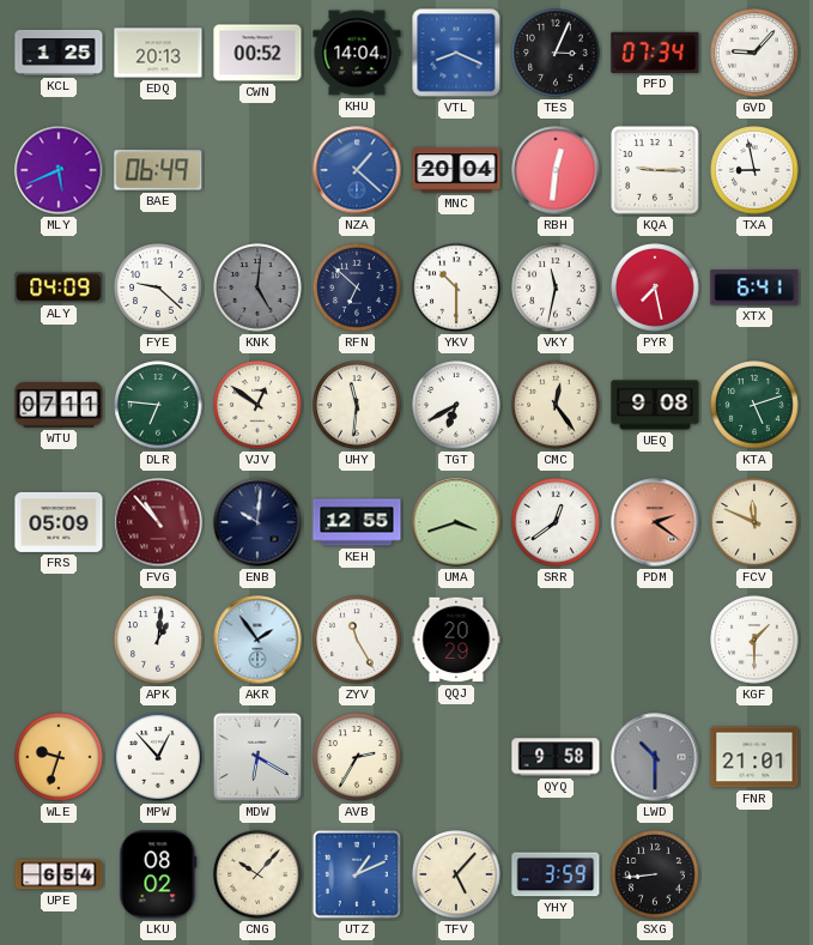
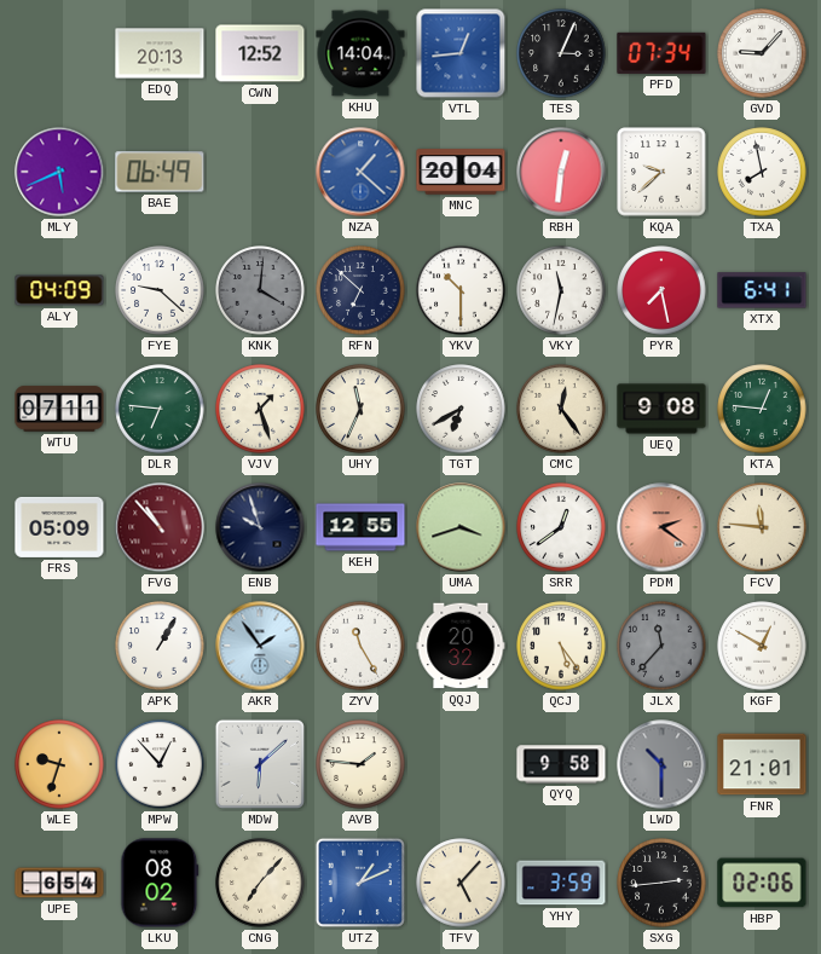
KCL: 1:25 -> none (59, 53)
CWN: 00:52 -> 12:52 (260, 53)
VTL: 8:19 -> 12:44 (461, 53)
KQA: 9:15 -> 9:38 (661, 172)
TXA: 8:58 -> 7:58 (762, 172)
KNK: 5:01 -> 4:01 (260, 290)
VJV: 12:51 -> 1:27 (260, 409)
UHY: 11:31 -> 11:34 (360, 409)
KTA: 5:12 -> 12:46 (762, 409)
ENB: 10:01 -> 9:57 (260, 527)
FCV: 11:49 -> 11:46 (762, 527)
APK: 1:01 -> 1:05 (160, 646)
QQJ: 20:29 -> 20:32 (461, 646)
QCJ: none -> 5:24 (561, 646)
JLX: none -> 11:37 (661, 646)
KGF: 1:30 -> 12:50 (762, 646)
MDW: 6:20 -> 6:08 (260, 764)
AVB: 2:35 -> 1:46 (360, 764)
CNG: 10:07 -> 7:07 (260, 883)
SXG: 8:44 -> 2:44 (661, 883)
HBP: none -> 02:06 (762, 883)
